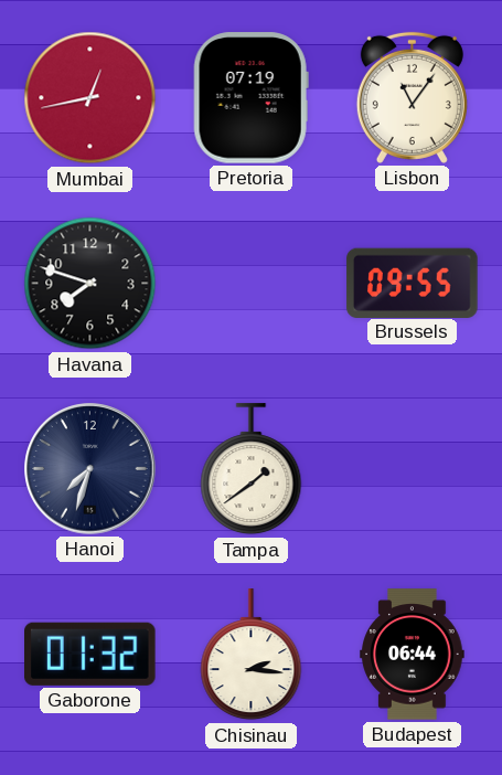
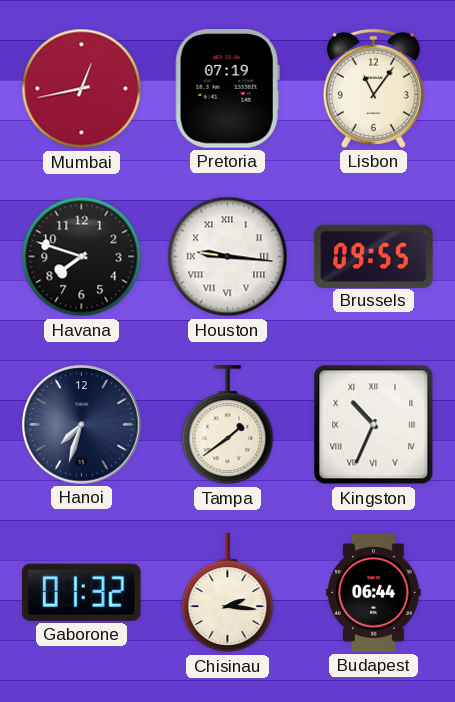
Houston: none -> 9:16 (228, 257)
Kingston: none -> 10:34 (374, 425)
